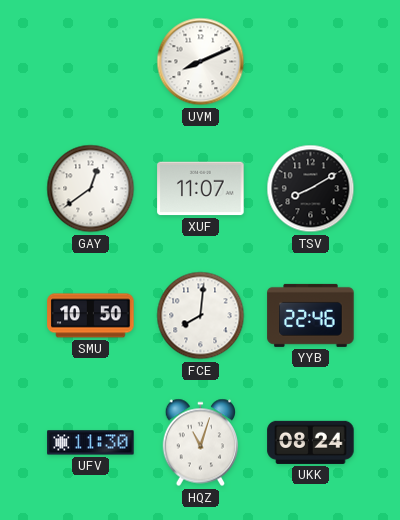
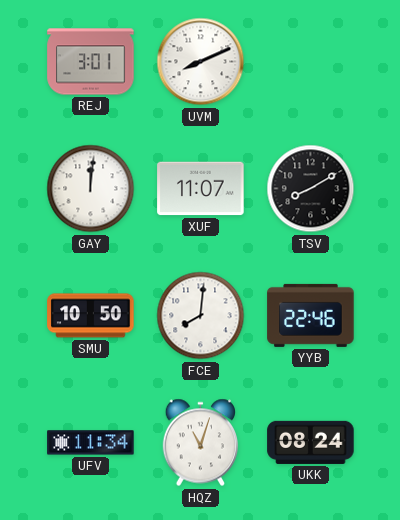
REJ: none -> 3:01 (91, 62)
GAY: 12:39 -> 12:01 (91, 189)
UFV: 11:30 -> 11:34 (91, 443)
